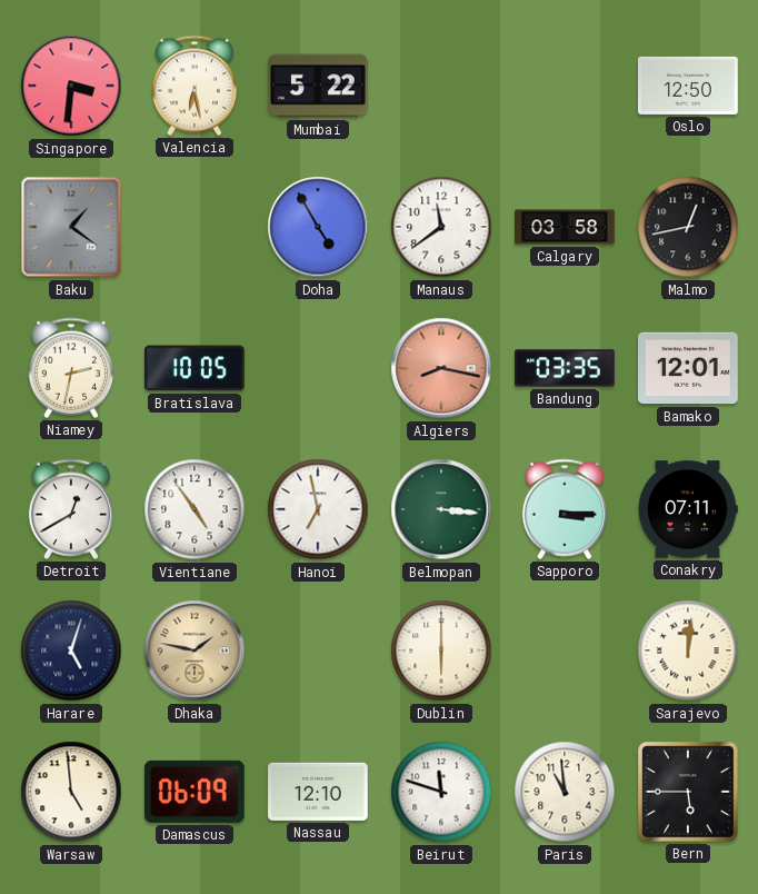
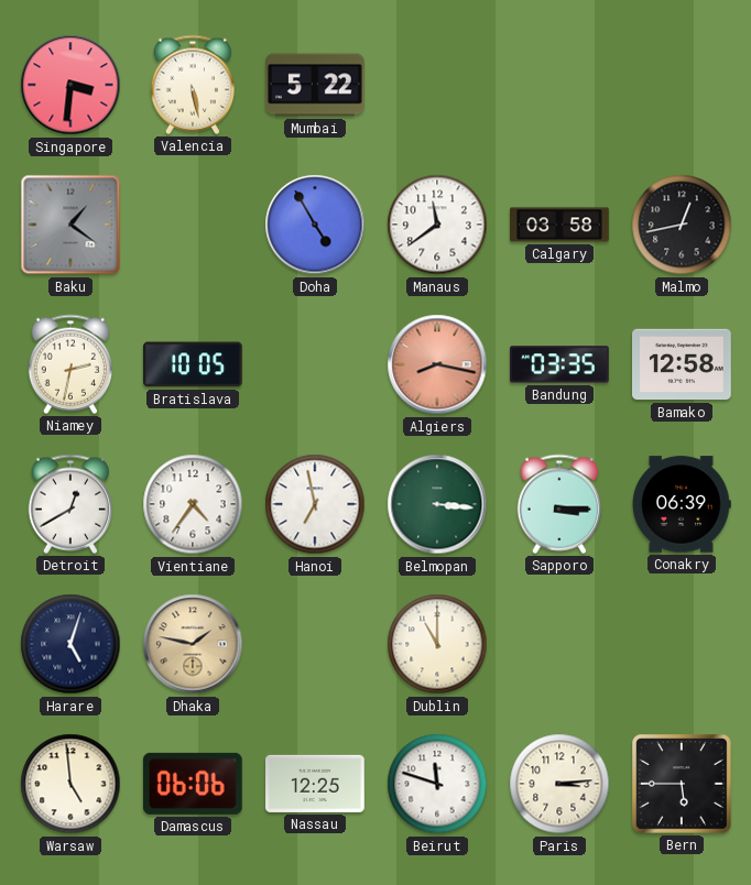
Valencia: 6:28 -> 5:28 (192, 85)
Oslo: 12:50 -> none (689, 86)
Bamako: 12:01 -> 12:58 (682, 364)
Vientiane: 4:54 -> 4:36 (193, 504)
Conakry: 07:11 -> 06:39 (682, 504)
Dublin: 6:00 -> 11:00 (437, 644)
Sarajevo: 12:01 -> none (688, 650)
Damascus: 06:09 -> 06:06 (193, 784)
Nassau: 12:10 -> 12:25 (316, 784)
Paris: 10:59 -> 3:14 (559, 784)
